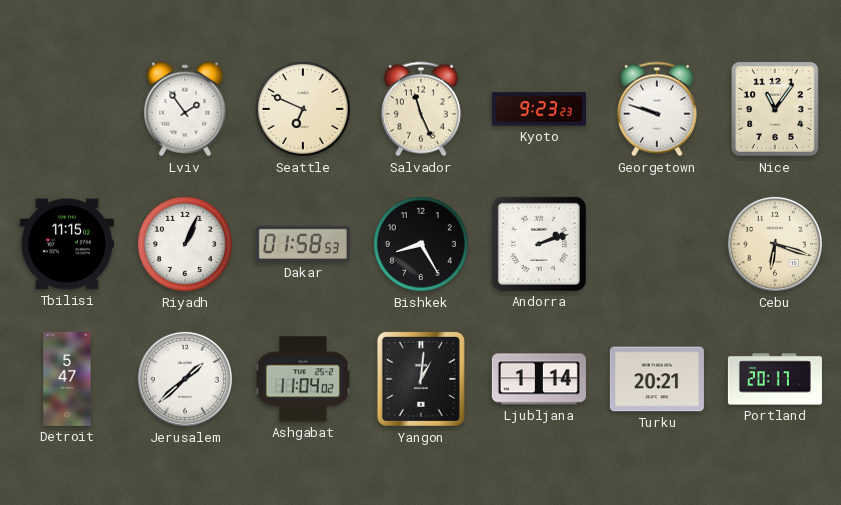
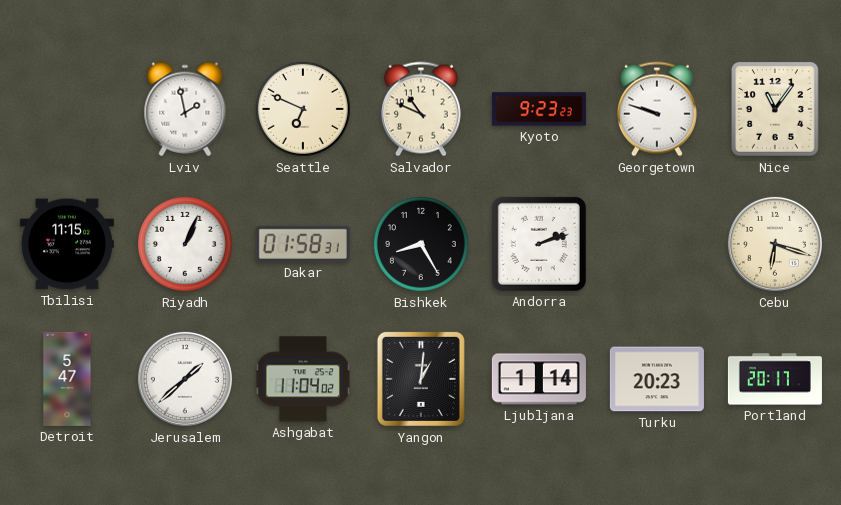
Lviv: 1:54 -> 1:58 (185, 109)
Salvador: 11:26 -> 10:49 (421, 109)
Dakar: 01:58:53 -> 01:58:31 (303, 244)
Turku: 20:21 -> 20:23 (657, 379)
